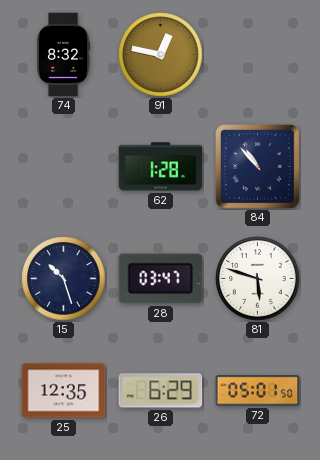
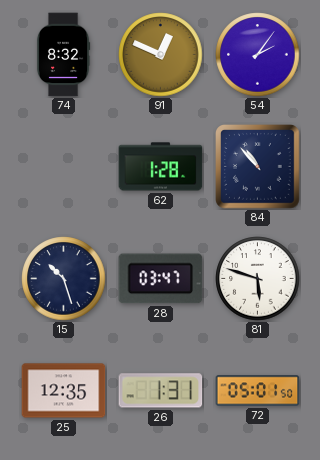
91: 12:47 -> 12:49 (161, 55)
54: none -> 2:06 (258, 55)
26: 6:29 -> 1:31 (161, 391)
